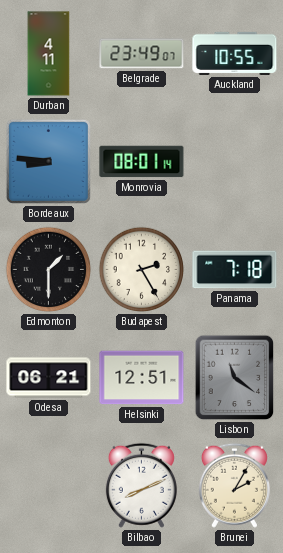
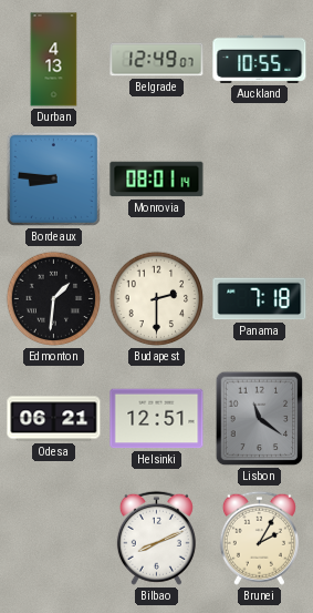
Durban: 4:11 -> 4:13 (54, 60)
Belgrade: 23:49 -> 12:49 (157, 60)
Edmonton: 1:30 -> 1:31 (54, 299)
Budapest: 2:25 -> 2:30 (157, 299)
